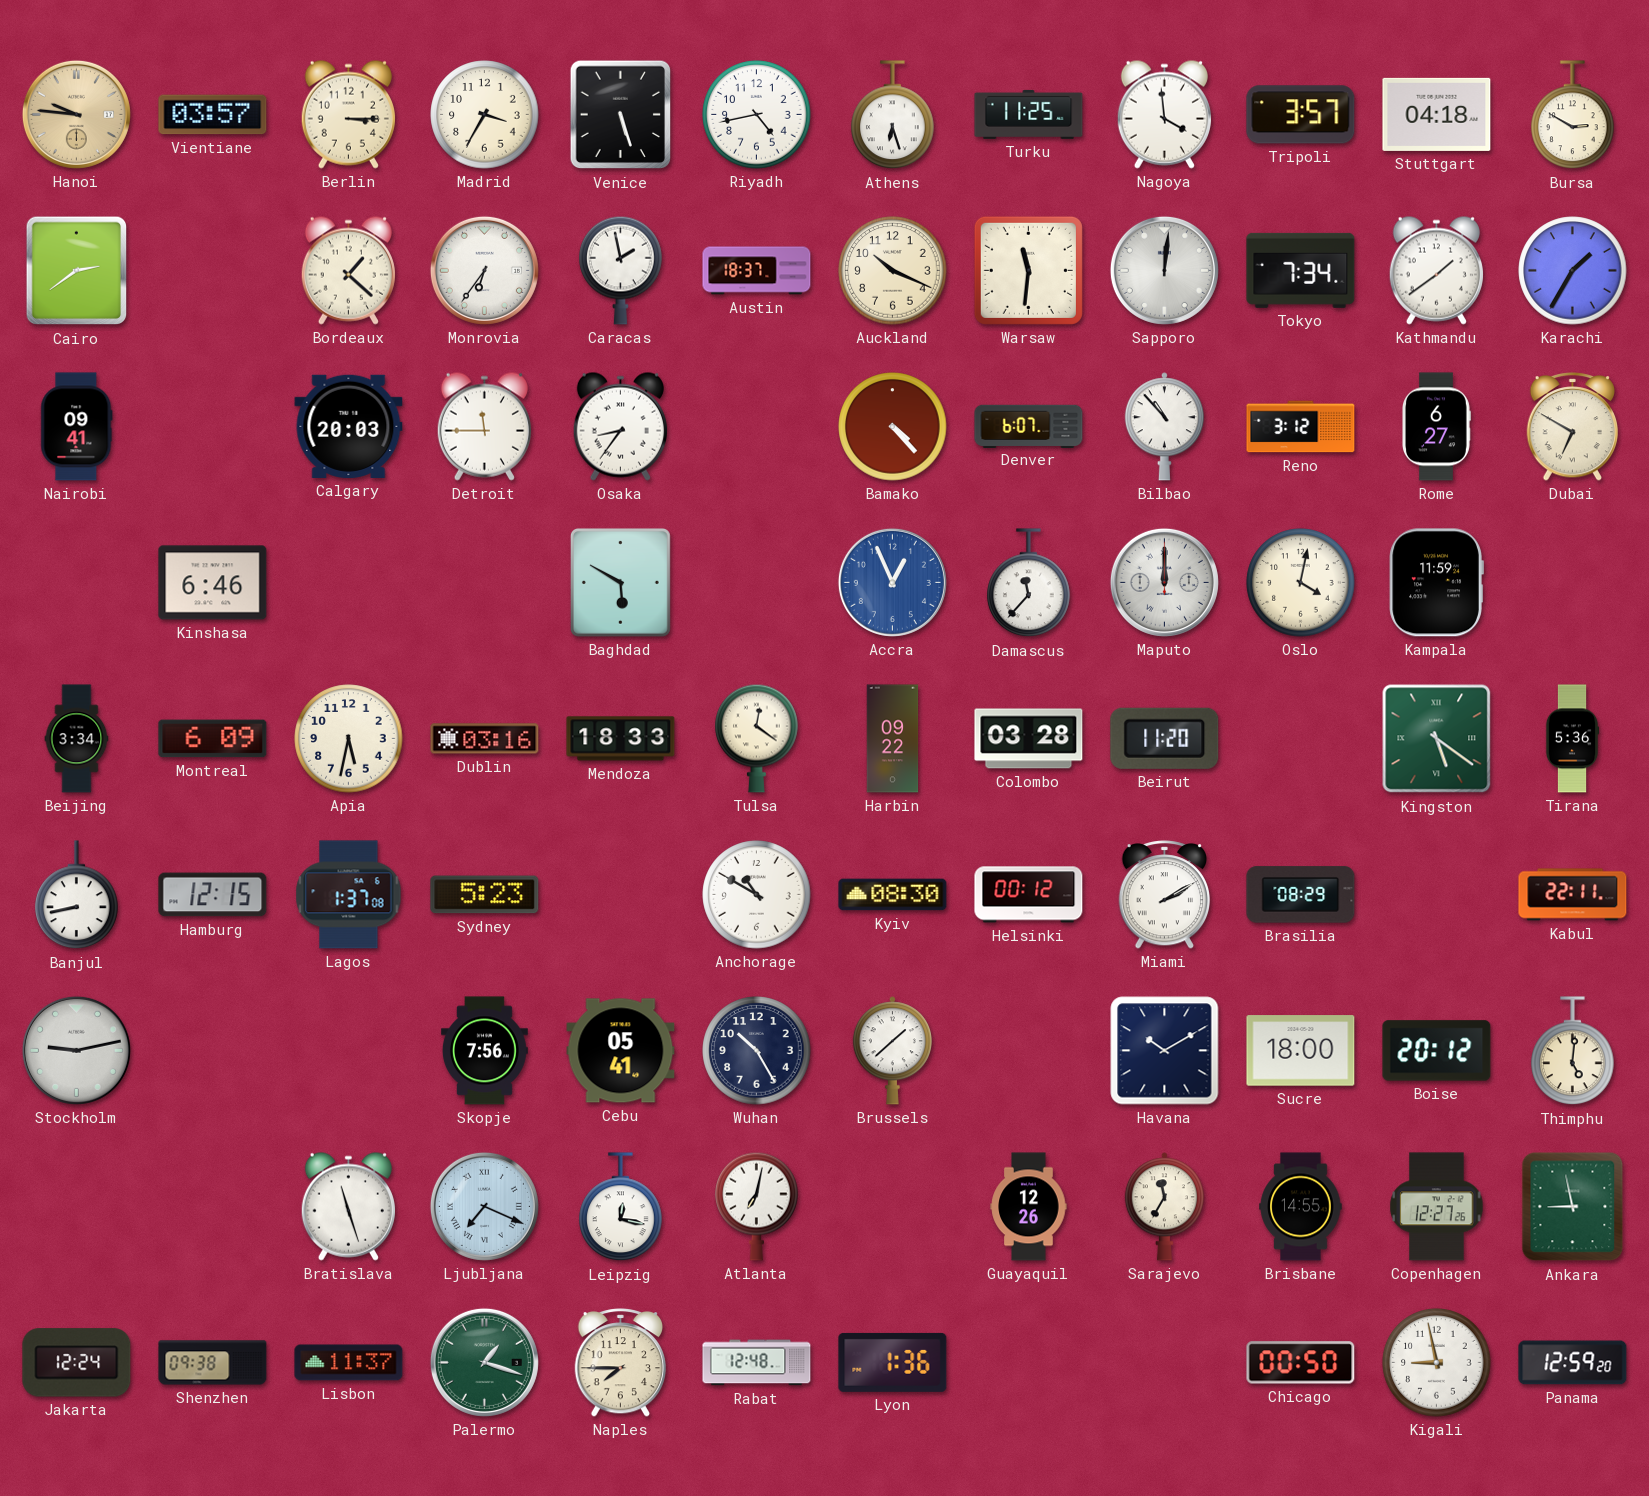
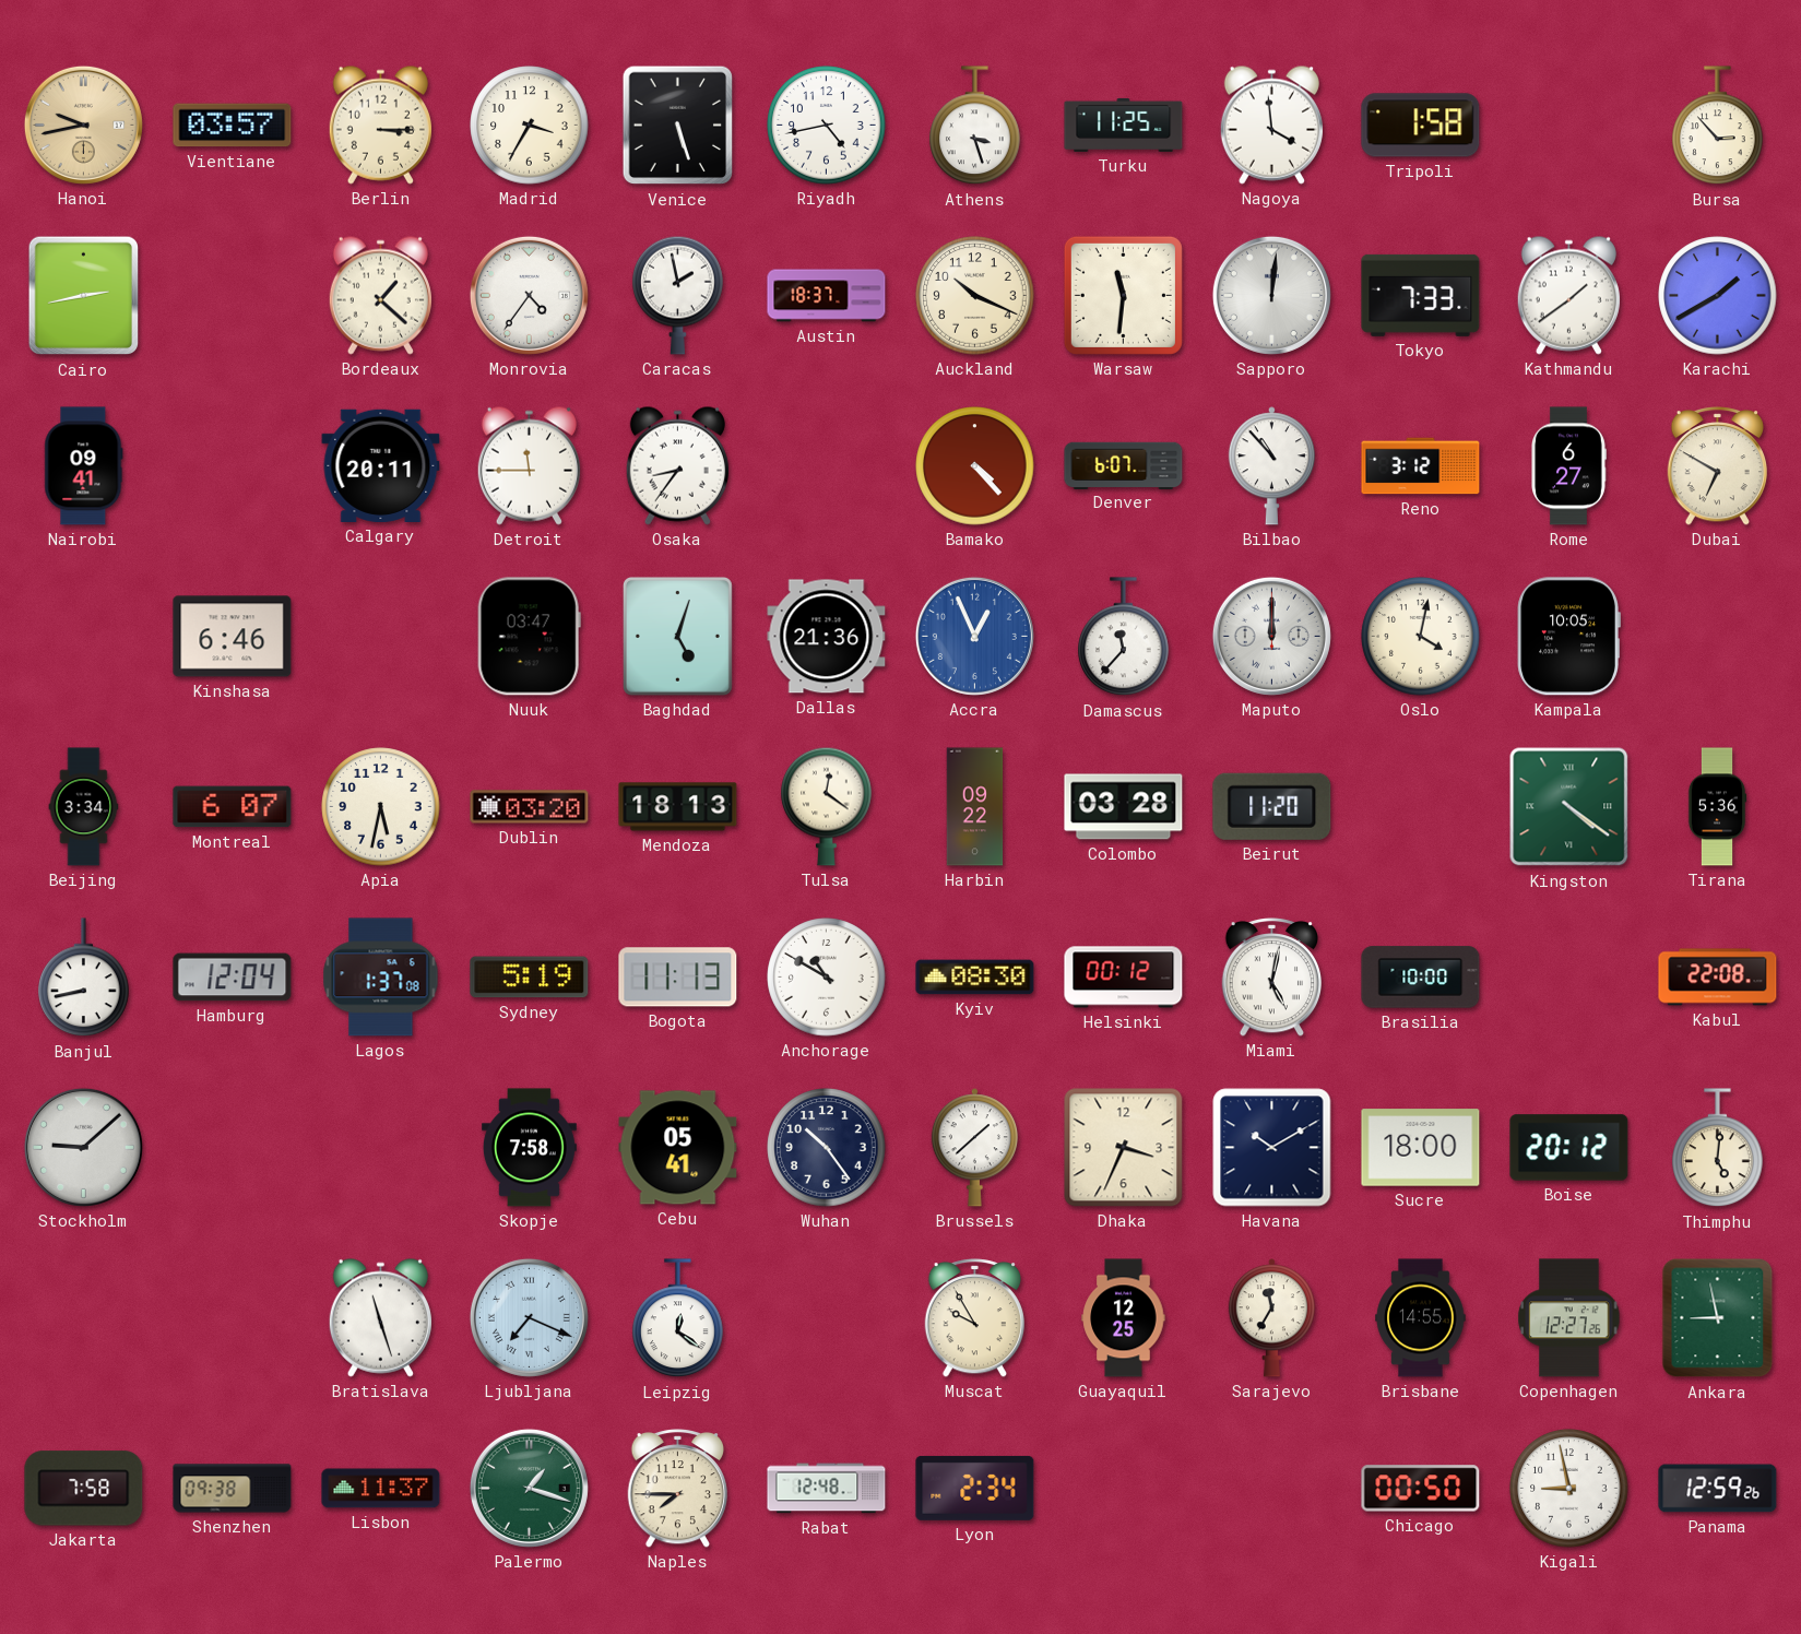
Hanoi: 9:46 -> 9:43 (83, 125)
Athens: 6:27 -> 3:27 (975, 126)
Tripoli: 3:57 -> 1:58 (1421, 126)
Stuttgart: 04:18 -> none (1437, 114)
Bursa: 2:50 -> 2:53 (1718, 126)
Cairo: 2:39 -> 2:43 (84, 296)
Monrovia: 6:36 -> 4:36 (529, 295)
Tokyo: 7:34 -> 7:33 (1421, 295)
Karachi: 1:35 -> 1:40 (1718, 296)
Calgary: 20:03 -> 20:11 (381, 465)
Nuuk: none -> 03:47 (529, 637)
Baghdad: 5:50 -> 5:03 (677, 636)
Dallas: none -> 21:36 (827, 637)
Kampala: 11:59 -> 10:05 (1568, 637)
Montreal: 6:09 -> 6:07 (233, 807)
Dublin: 03:16 -> 03:20 (530, 807)
Mendoza: 18:33 -> 18:13 (678, 807)
Kingston: 5:21 -> 4:21 (1569, 807)
Hamburg: 12:15 -> 12:04 (233, 978)
Sydney: 5:23 -> 5:19 (530, 978)
Bogota: none -> 11:13 (678, 978)
Miami: 2:10 -> 5:02 (1271, 978)
Brasilia: 08:29 -> 10:00 (1421, 978)
Kabul: 22:11 -> 22:08 (1718, 978)
Stockholm: 9:13 -> 9:08 (83, 1147)
Skopje: 7:56 -> 7:58 (529, 1148)
Wuhan: 10:25 -> 10:24 (827, 1148)
Dhaka: none -> 3:34 (1124, 1148)
Leipzig: 12:17 -> 12:21 (678, 1318)
Atlanta: 7:02 -> none (757, 1206)
Muscat: none -> 9:55 (974, 1318)
Guayaquil: 12:26 -> 12:25 (1124, 1318)
Jakarta: 12:24 -> 7:58 (84, 1489)
Lyon: 1:36 -> 2:34 (975, 1488)
Panama: 12:59:20 -> 12:59:26 (1718, 1489)
